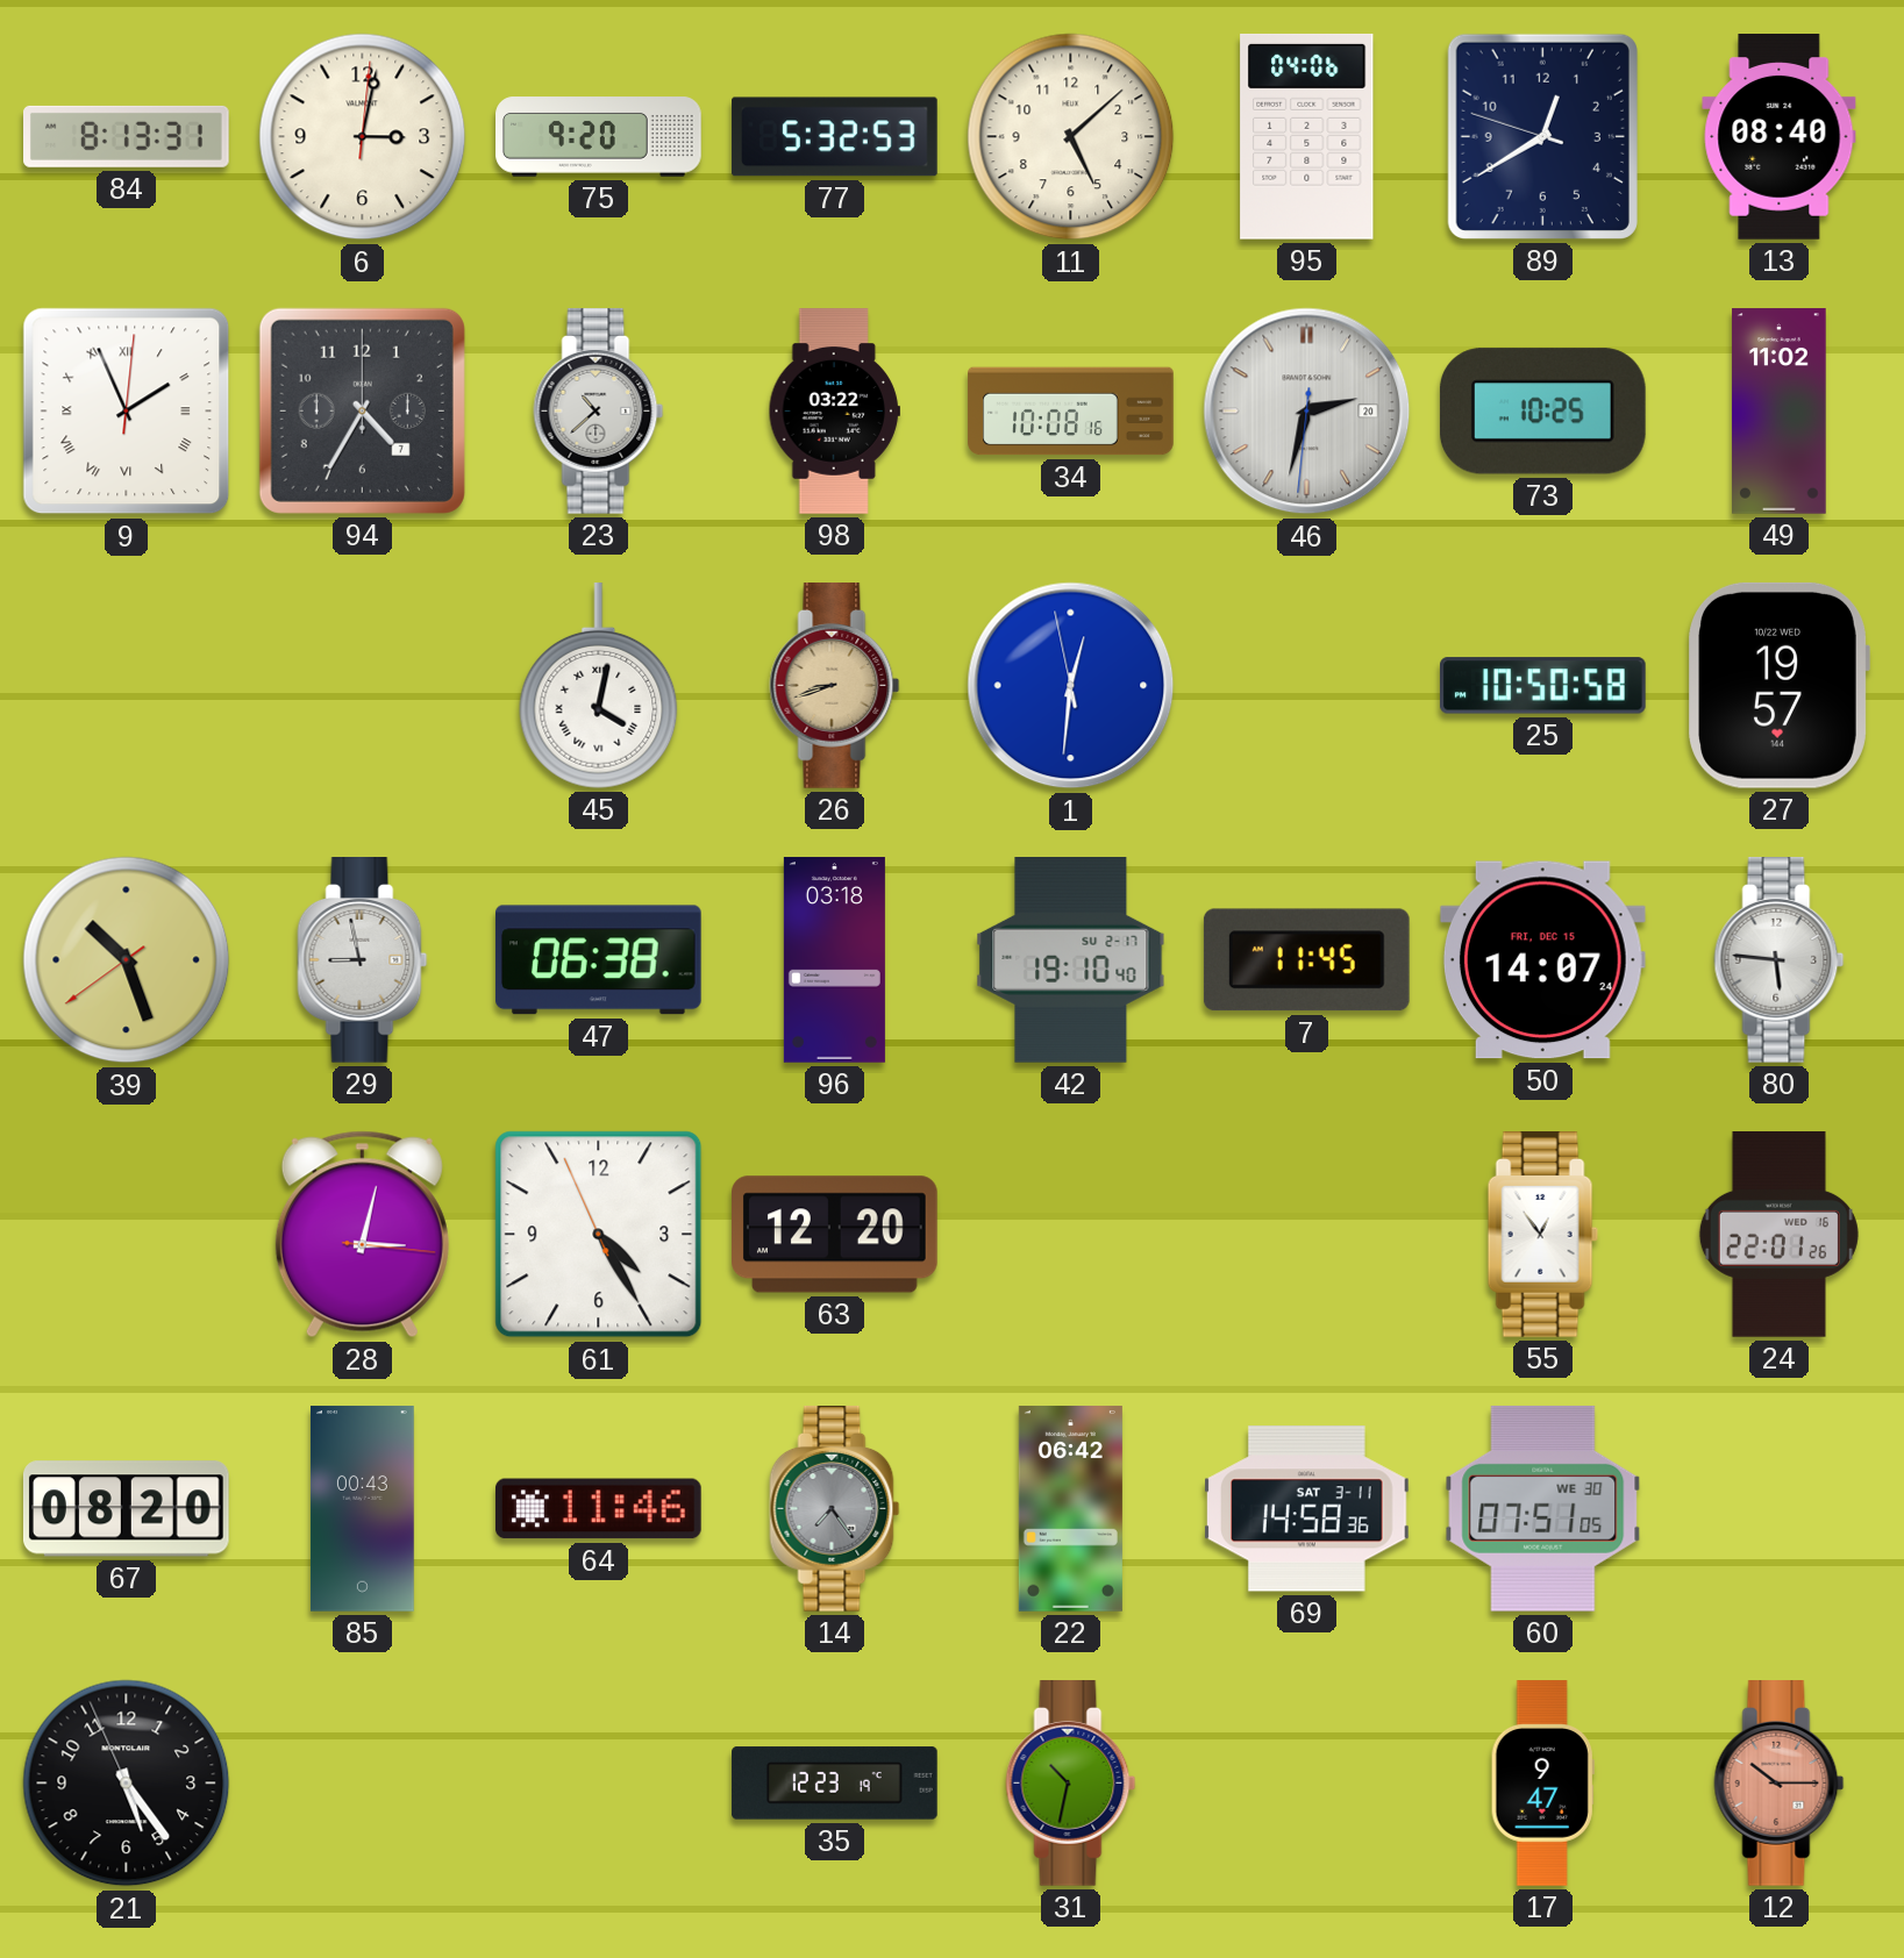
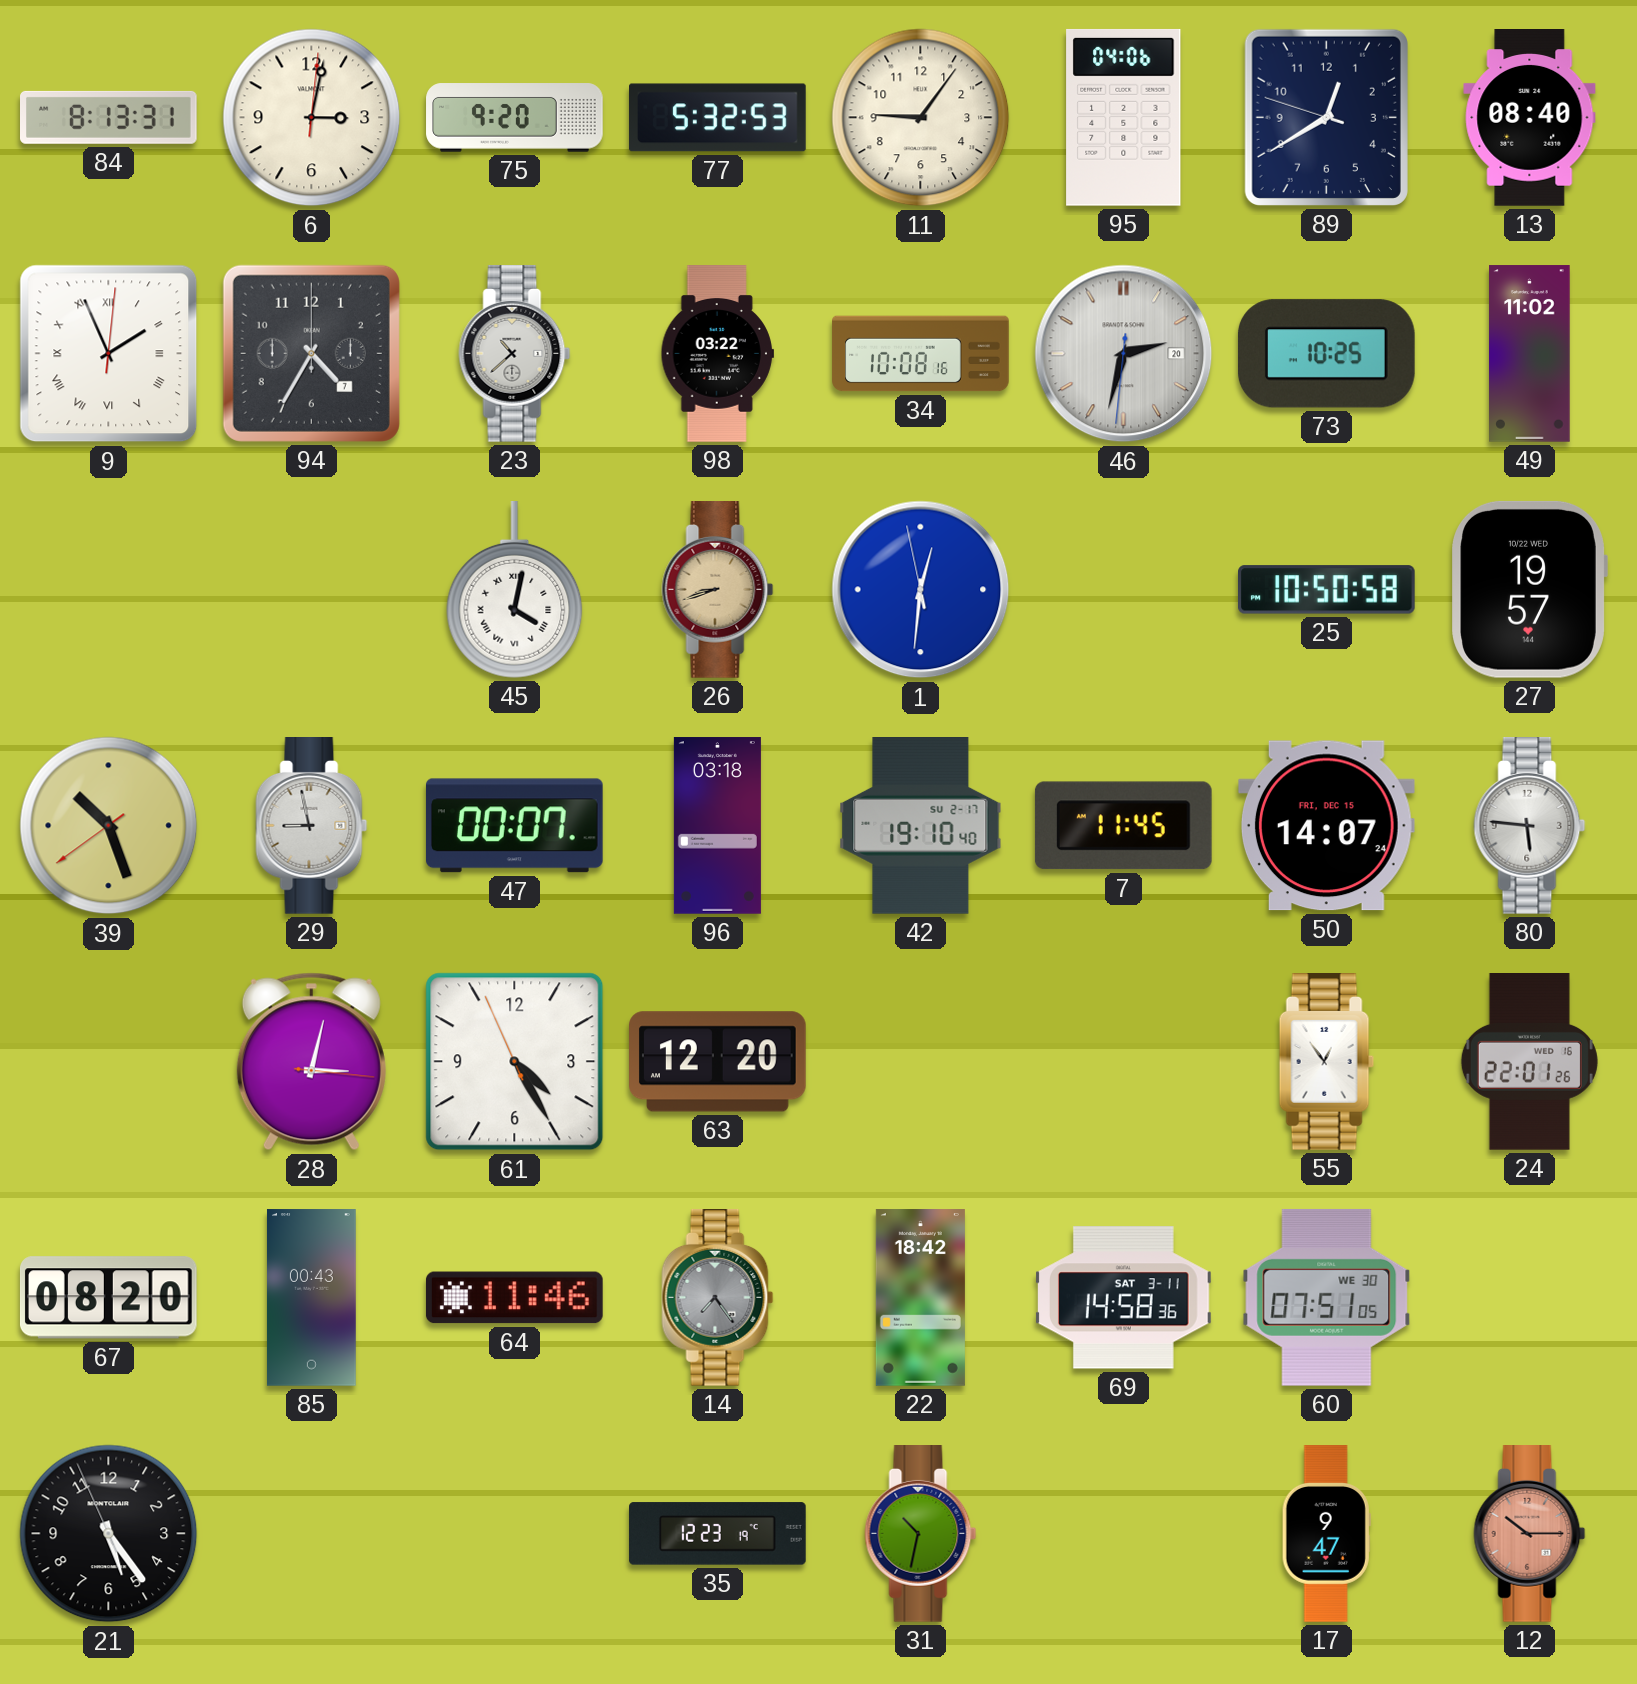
11: 5:08 -> 9:06 (921, 118)
47: 06:38 -> 00:07 (514, 826)
22: 06:42 -> 18:42 (920, 1298)
